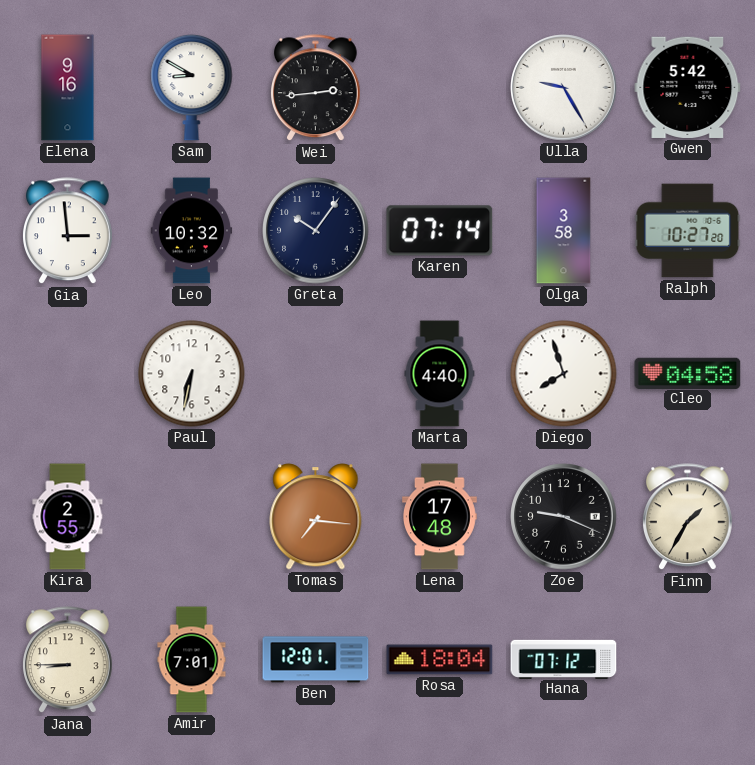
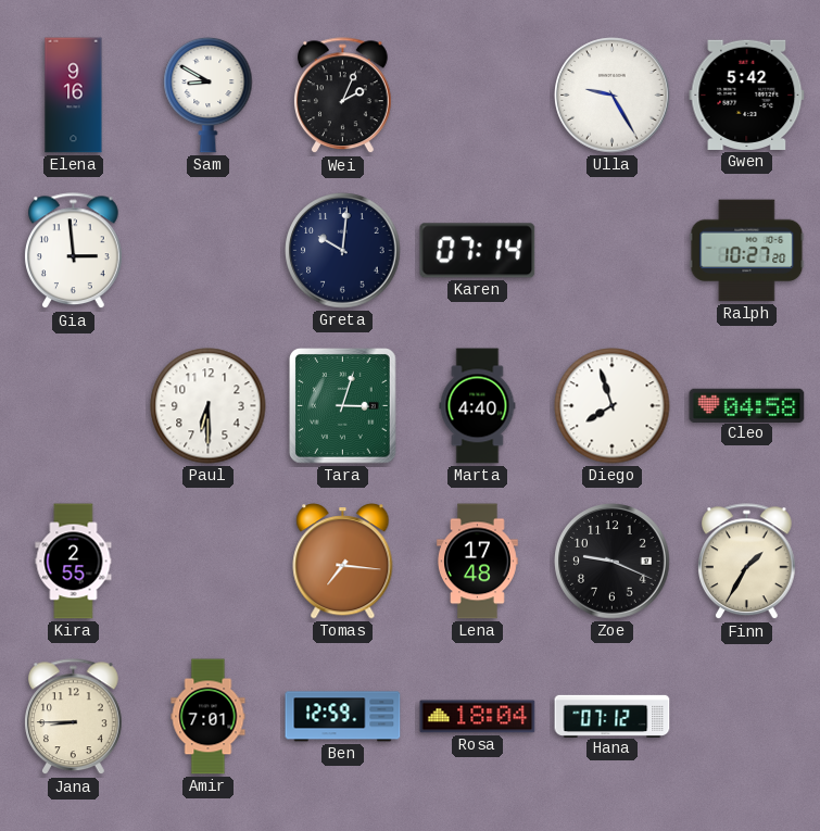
Wei: 2:44 -> 2:04 (343, 96)
Leo: 10:32 -> none (192, 231)
Greta: 10:06 -> 10:01 (343, 251)
Olga: 3:58 -> none (564, 231)
Paul: 6:32 -> 6:30 (209, 406)
Tara: none -> 3:03 (343, 406)
Ben: 12:01 -> 12:59 (343, 717)
